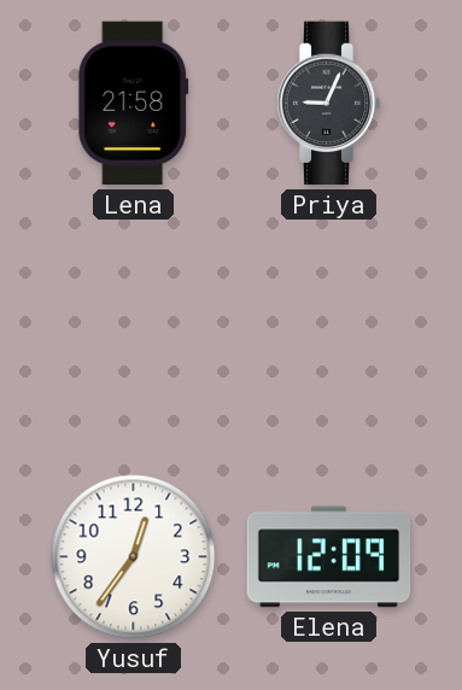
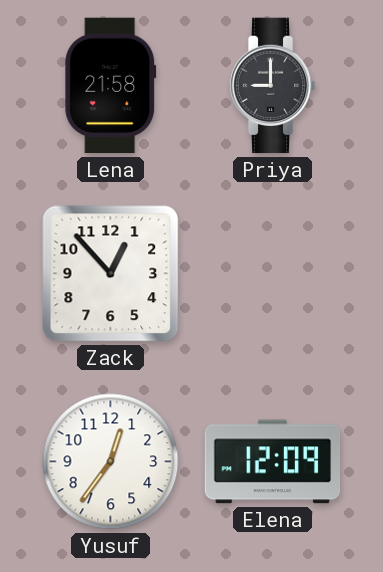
Priya: 9:04 -> 9:00 (272, 86)
Zack: none -> 12:53 (111, 274)
